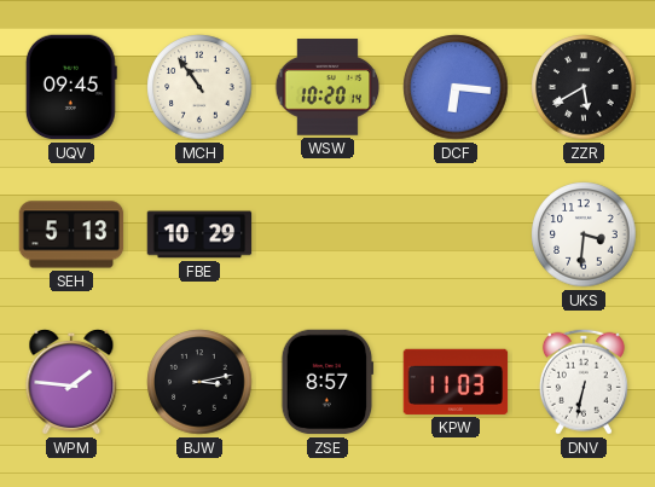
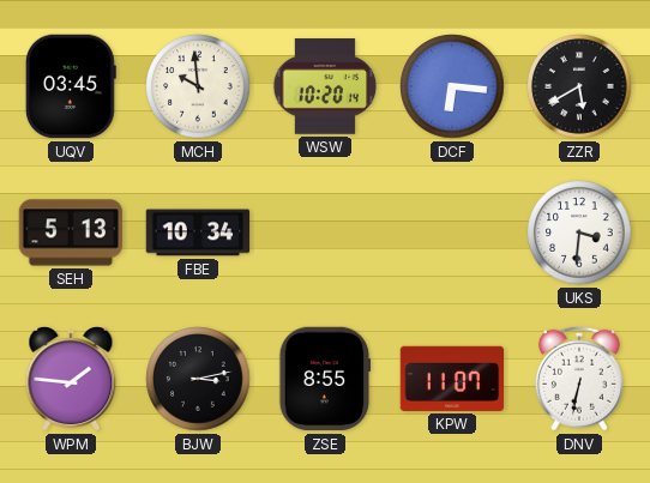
UQV: 09:45 -> 03:45 (71, 86)
MCH: 10:54 -> 9:59 (198, 86)
FBE: 10:29 -> 10:34 (198, 233)
ZSE: 8:57 -> 8:55 (325, 379)
KPW: 11:03 -> 11:07 (452, 379)
